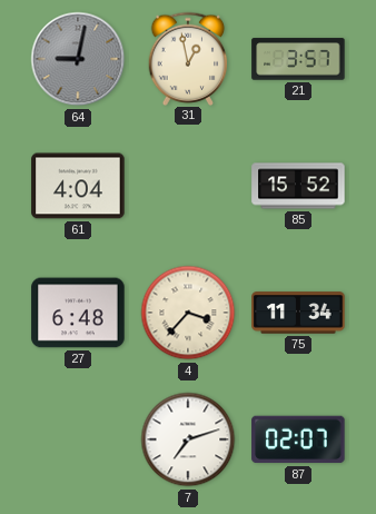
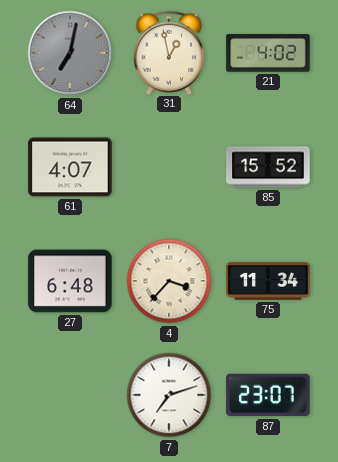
64: 9:02 -> 7:02 (70, 53)
21: 3:57 -> 4:02 (268, 53)
61: 4:04 -> 4:07 (70, 167)
87: 02:07 -> 23:07 (268, 395)
